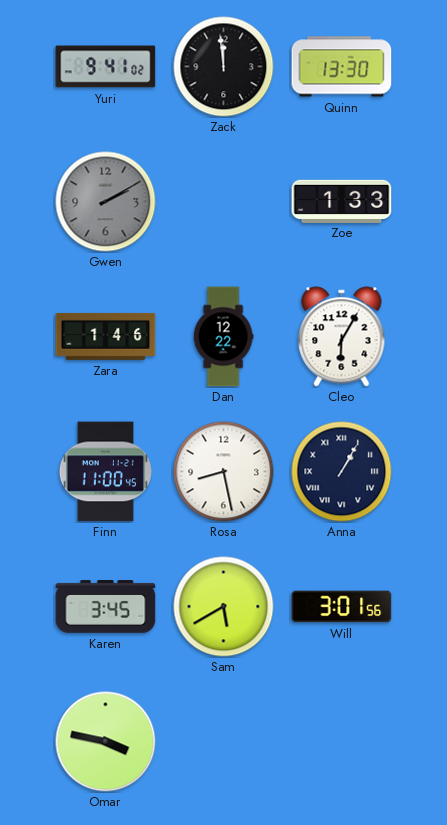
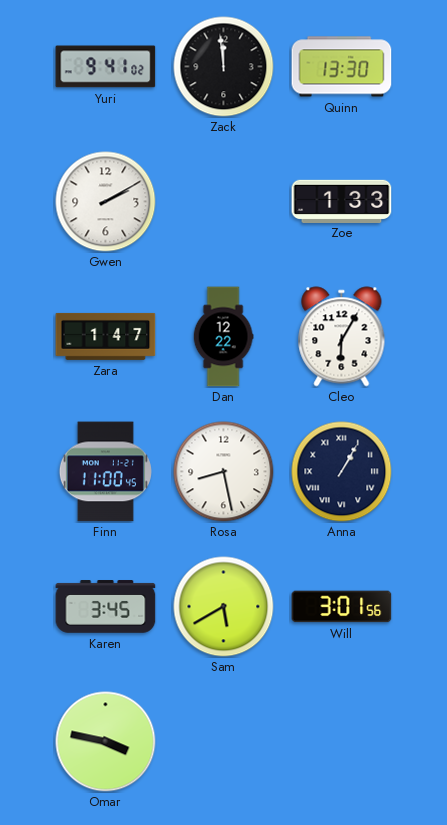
Gwen dial: grey -> white (106, 202)
Zara: 1:46 -> 1:47 (106, 336)
